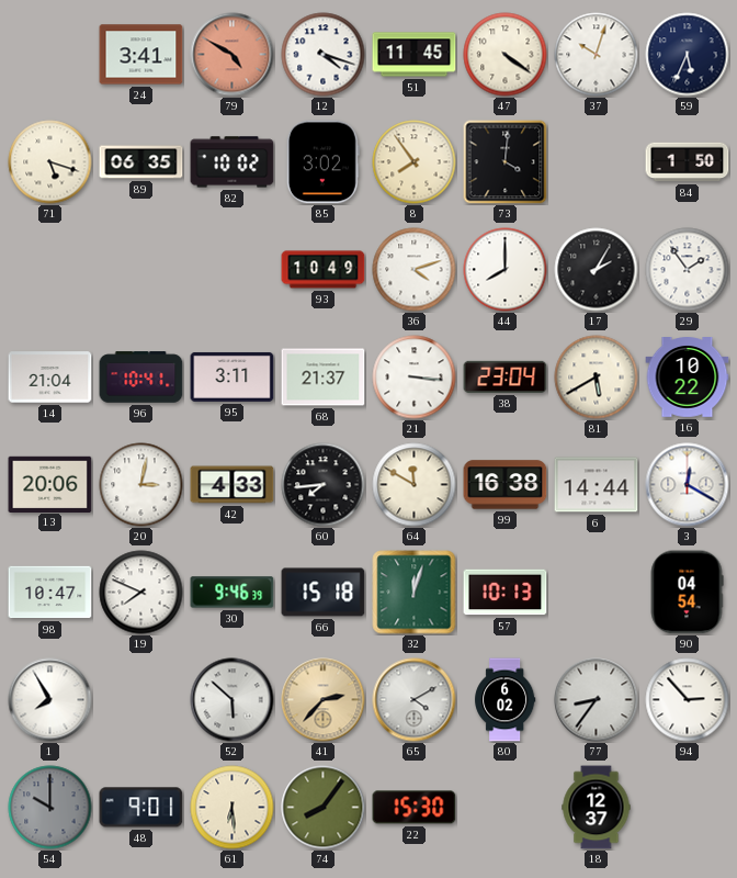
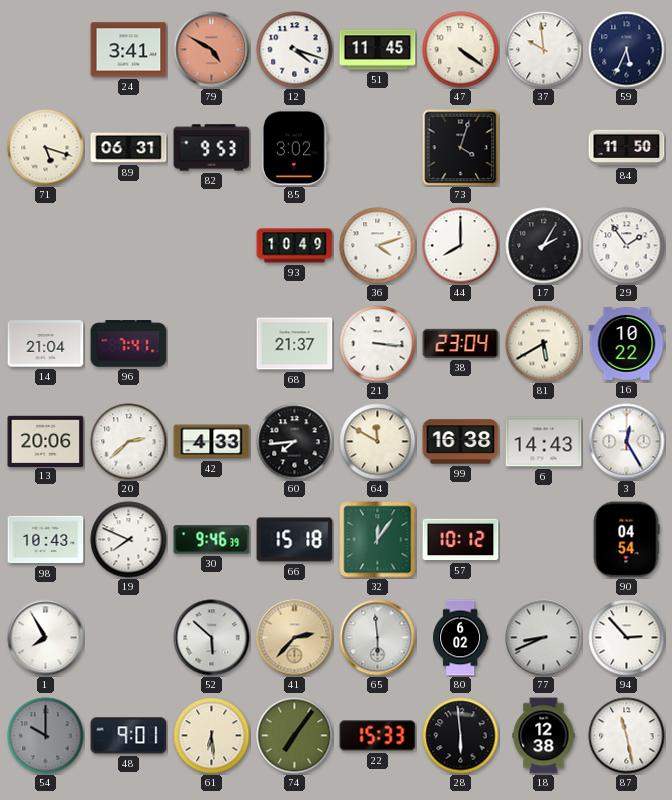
37: 10:03 -> 9:59 (544, 50)
89: 06:35 -> 06:31 (129, 148)
82: 10:02 -> 9:53 (212, 148)
8: 7:54 -> none (415, 162)
73: 4:01 -> 4:03 (461, 148)
84: 1:50 -> 11:50 (627, 148)
96: 10:41 -> 7:41 (129, 344)
95: 3:11 -> none (233, 376)
20: 3:02 -> 2:38 (129, 442)
6: 14:44 -> 14:43 (544, 442)
3: 12:20 -> 12:25 (627, 442)
98: 10:47 -> 10:43 (46, 540)
32: 12:03 -> 12:06 (378, 540)
57: 10:13 -> 10:12 (461, 540)
65: 4:10 -> 5:59 (378, 638)
77: 8:36 -> 8:41 (544, 638)
74: 8:06 -> 7:06 (295, 736)
22: 15:30 -> 15:33 (378, 736)
28: none -> 5:59 (461, 736)
18: 12:37 -> 12:38 (544, 736)
87: none -> 11:28 (627, 736)
